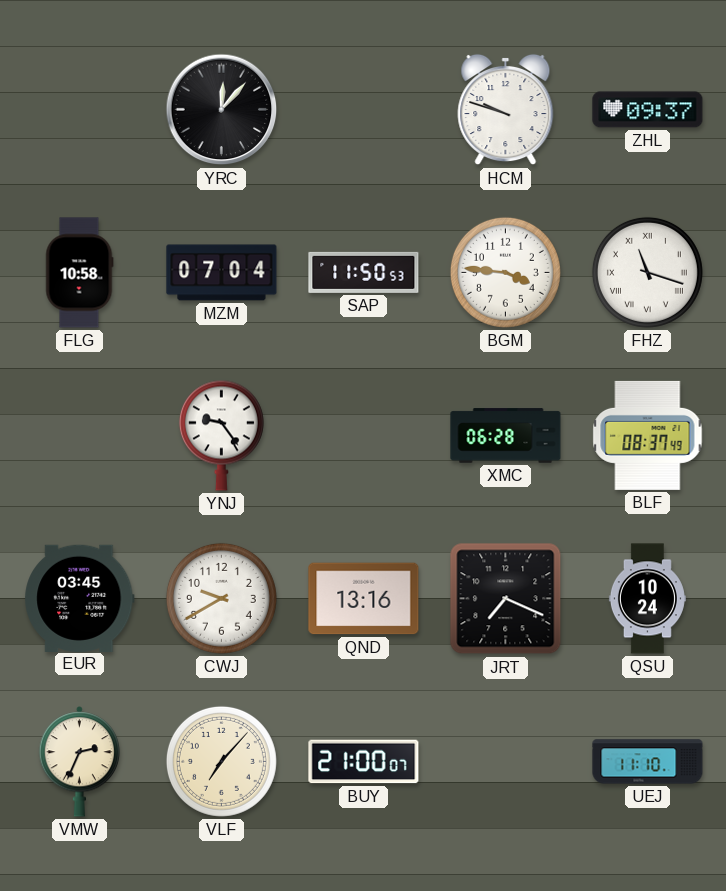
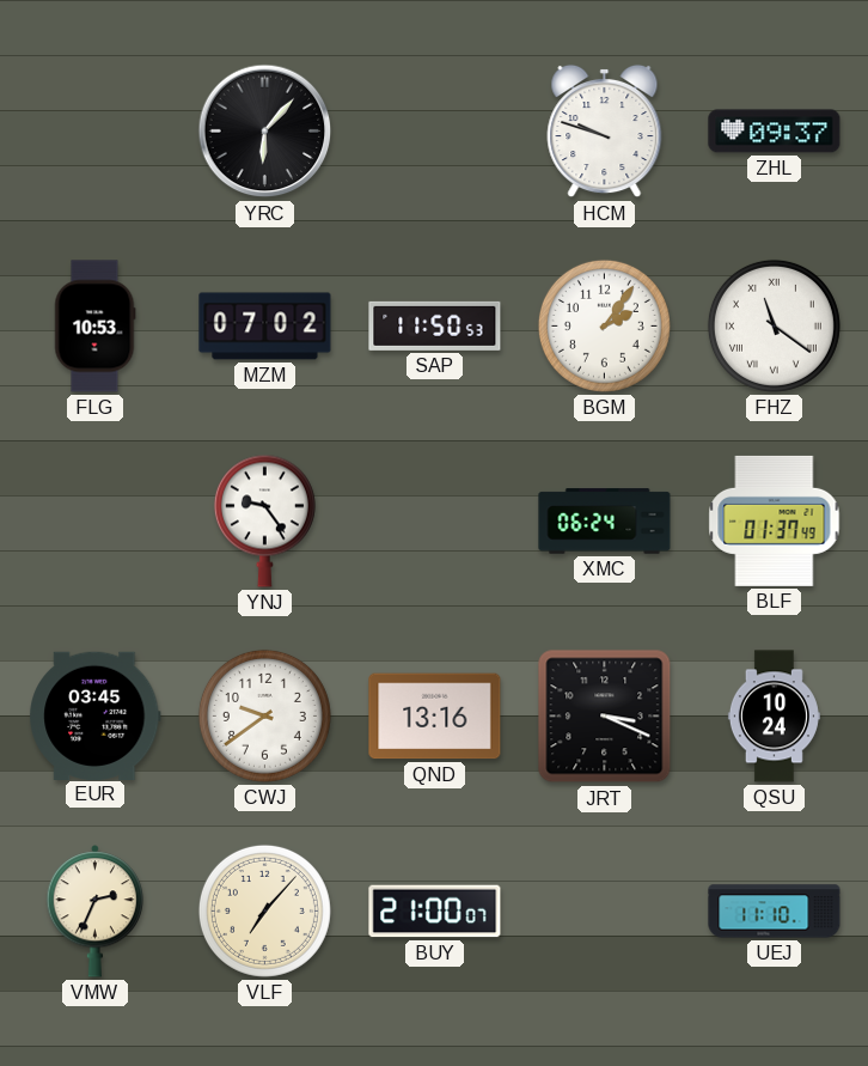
YRC: 12:07 -> 6:07 (265, 132)
FLG: 10:58 -> 10:53 (96, 327)
MZM: 07:04 -> 07:02 (265, 327)
BGM: 3:46 -> 2:06 (604, 325)
FHZ: 11:18 -> 11:21 (774, 325)
XMC: 06:28 -> 06:24 (605, 522)
BLF: 08:37 -> 01:37 (775, 520)
CWJ: 9:40 -> 9:39 (264, 715)
JRT: 7:19 -> 3:19 (605, 717)
